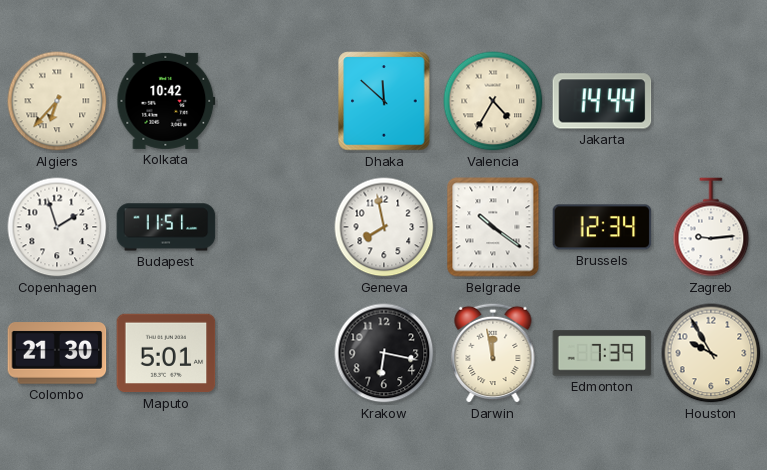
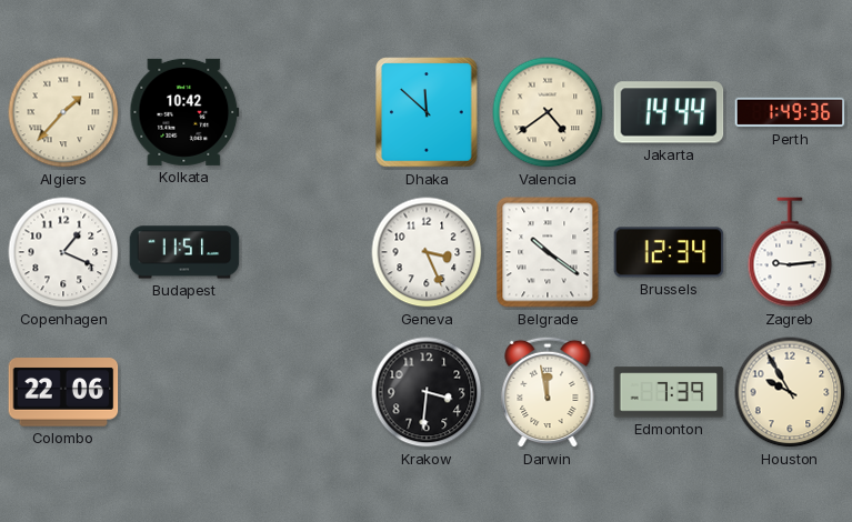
Algiers: 6:37 -> 1:37 (63, 112)
Valencia: 4:35 -> 4:39 (548, 112)
Perth: none -> 1:49 (790, 112)
Copenhagen: 1:57 -> 1:19 (63, 252)
Geneva: 7:58 -> 3:26 (427, 252)
Colombo: 21:30 -> 22:06 (63, 392)
Maputo: 5:01 -> none (166, 353)
Krakow: 6:17 -> 3:31 (427, 392)
